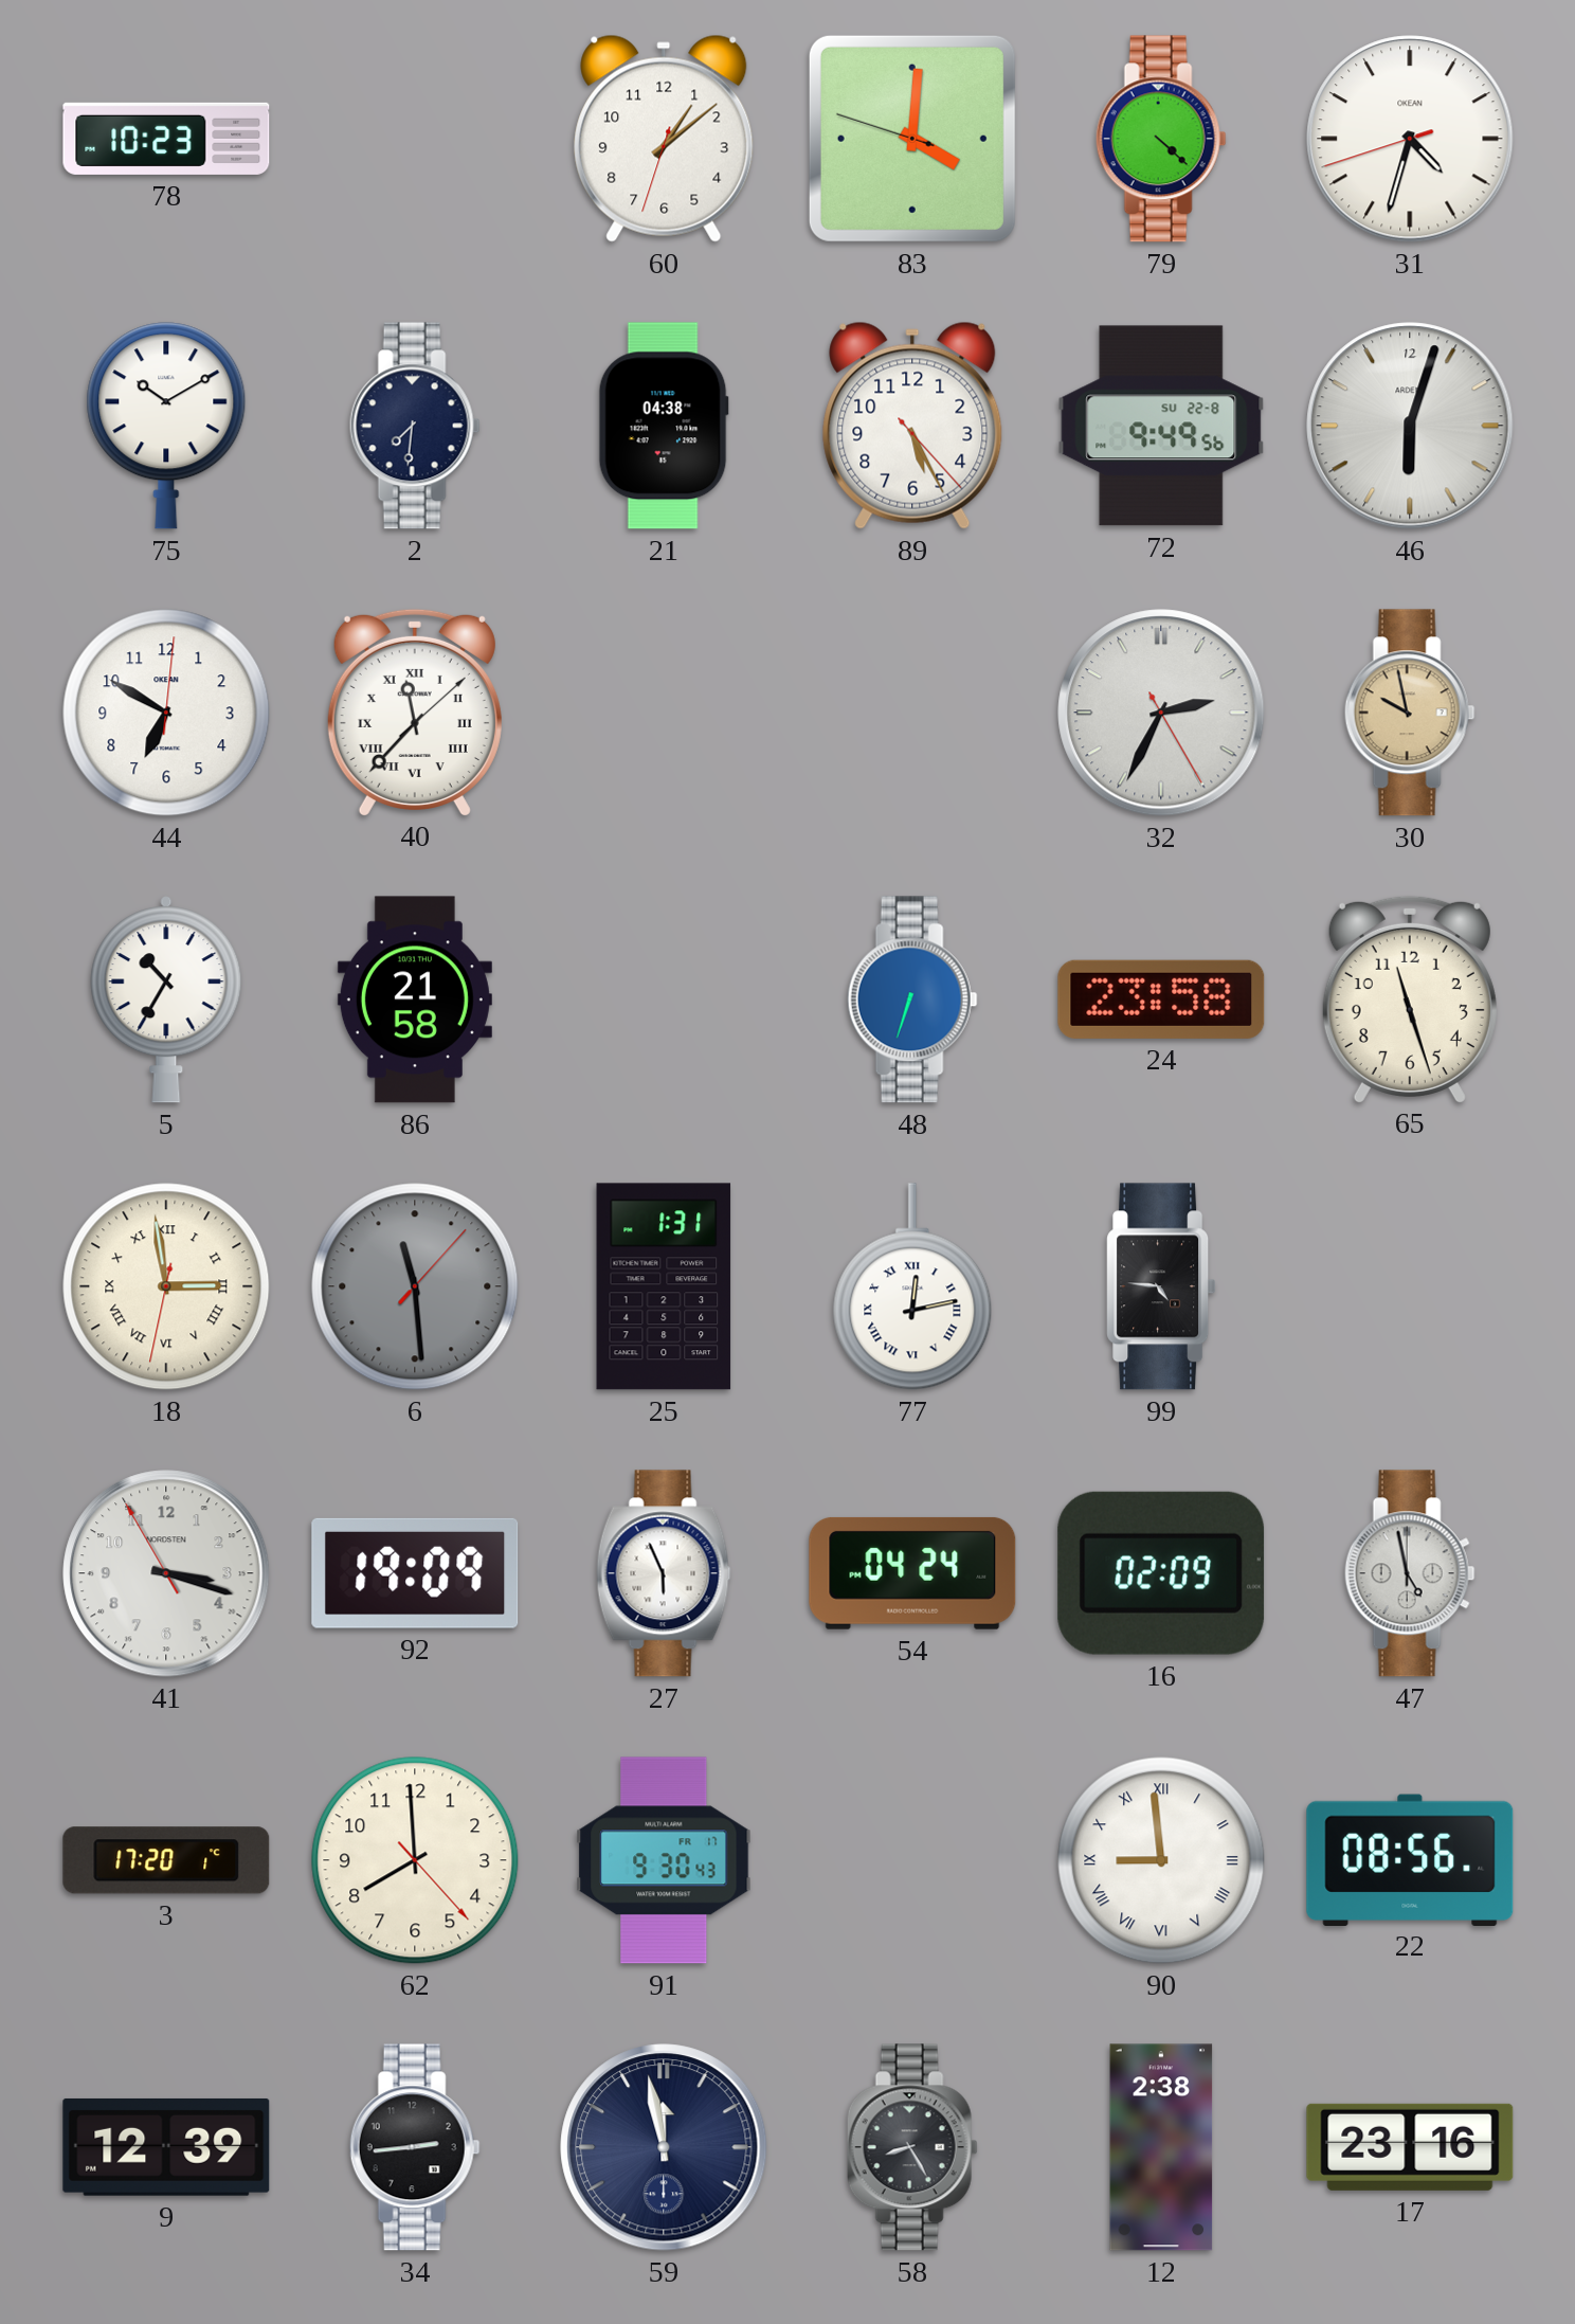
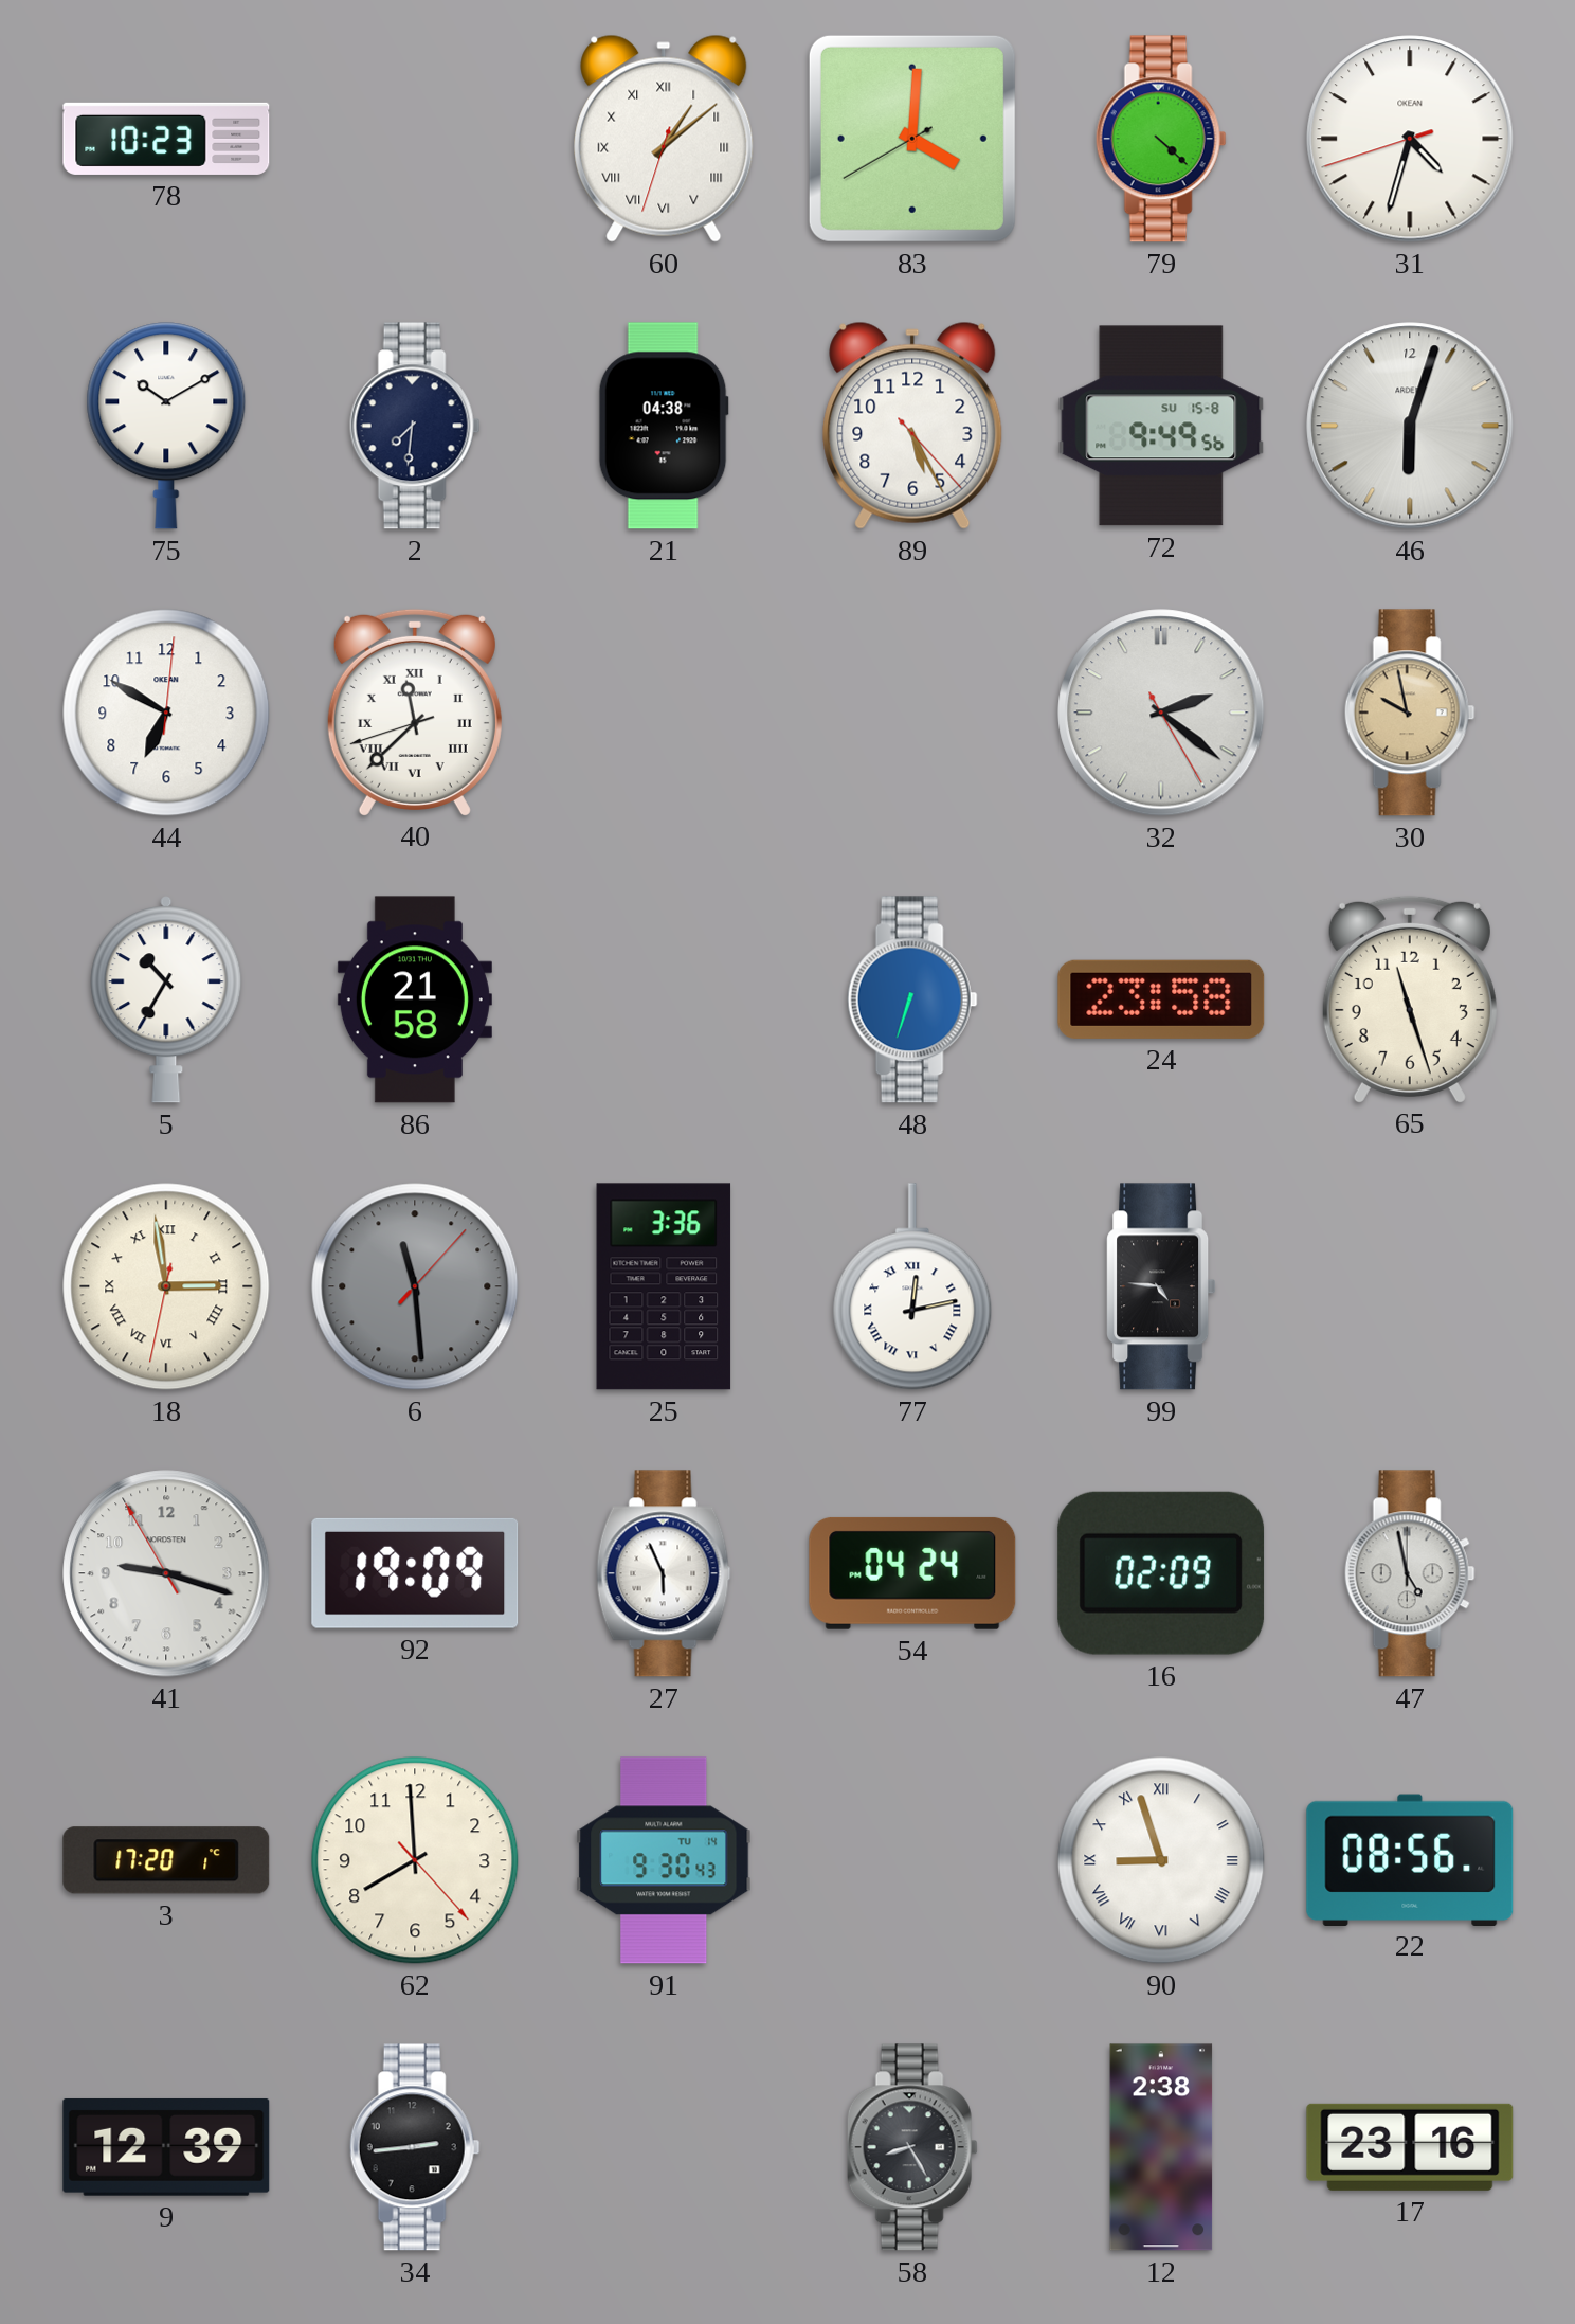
60 numerals: Arabic -> Roman (664, 139)
83: 4:00:48 -> 4:00:40 (912, 139)
72 date: SU 22-8 -> SU 15-8 (1161, 426)
40: 11:37:08 -> 11:37:42 (415, 711)
32: 2:34 -> 2:21 (1161, 713)
25: 1:31 -> 3:36 (664, 1286)
41: 3:17 -> 9:17 (166, 1573)
91 date: FR 17 -> TU 14 (664, 1860)
90: 8:59 -> 8:57 (1161, 1860)
59: 11:58 -> none (664, 2147)
